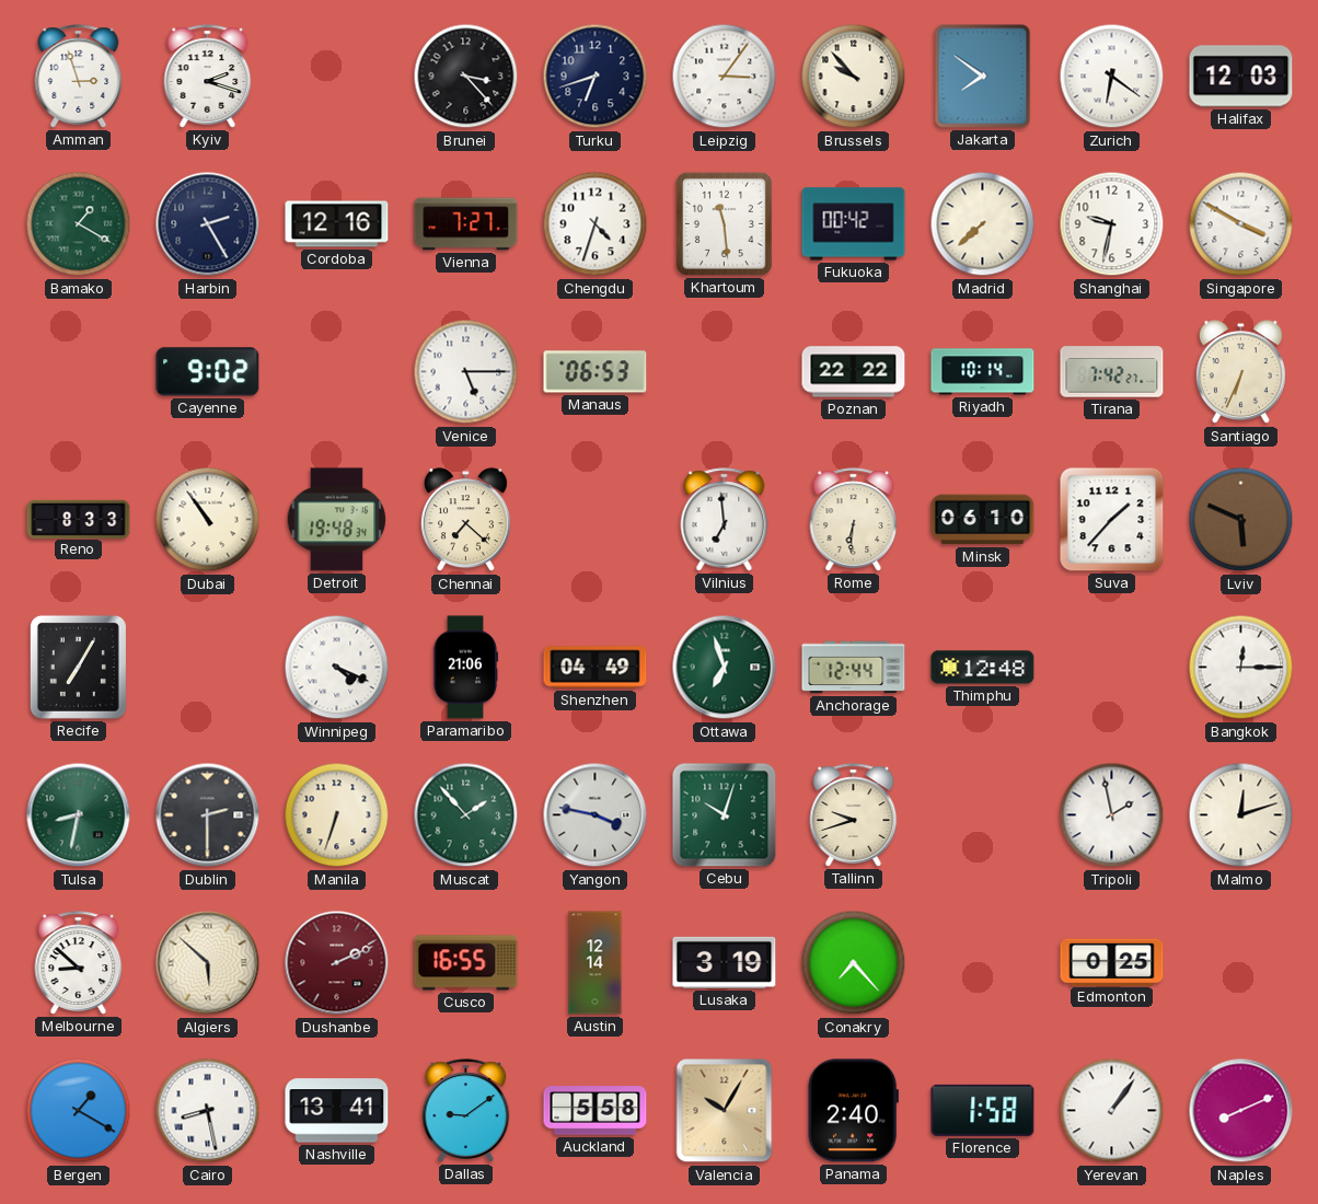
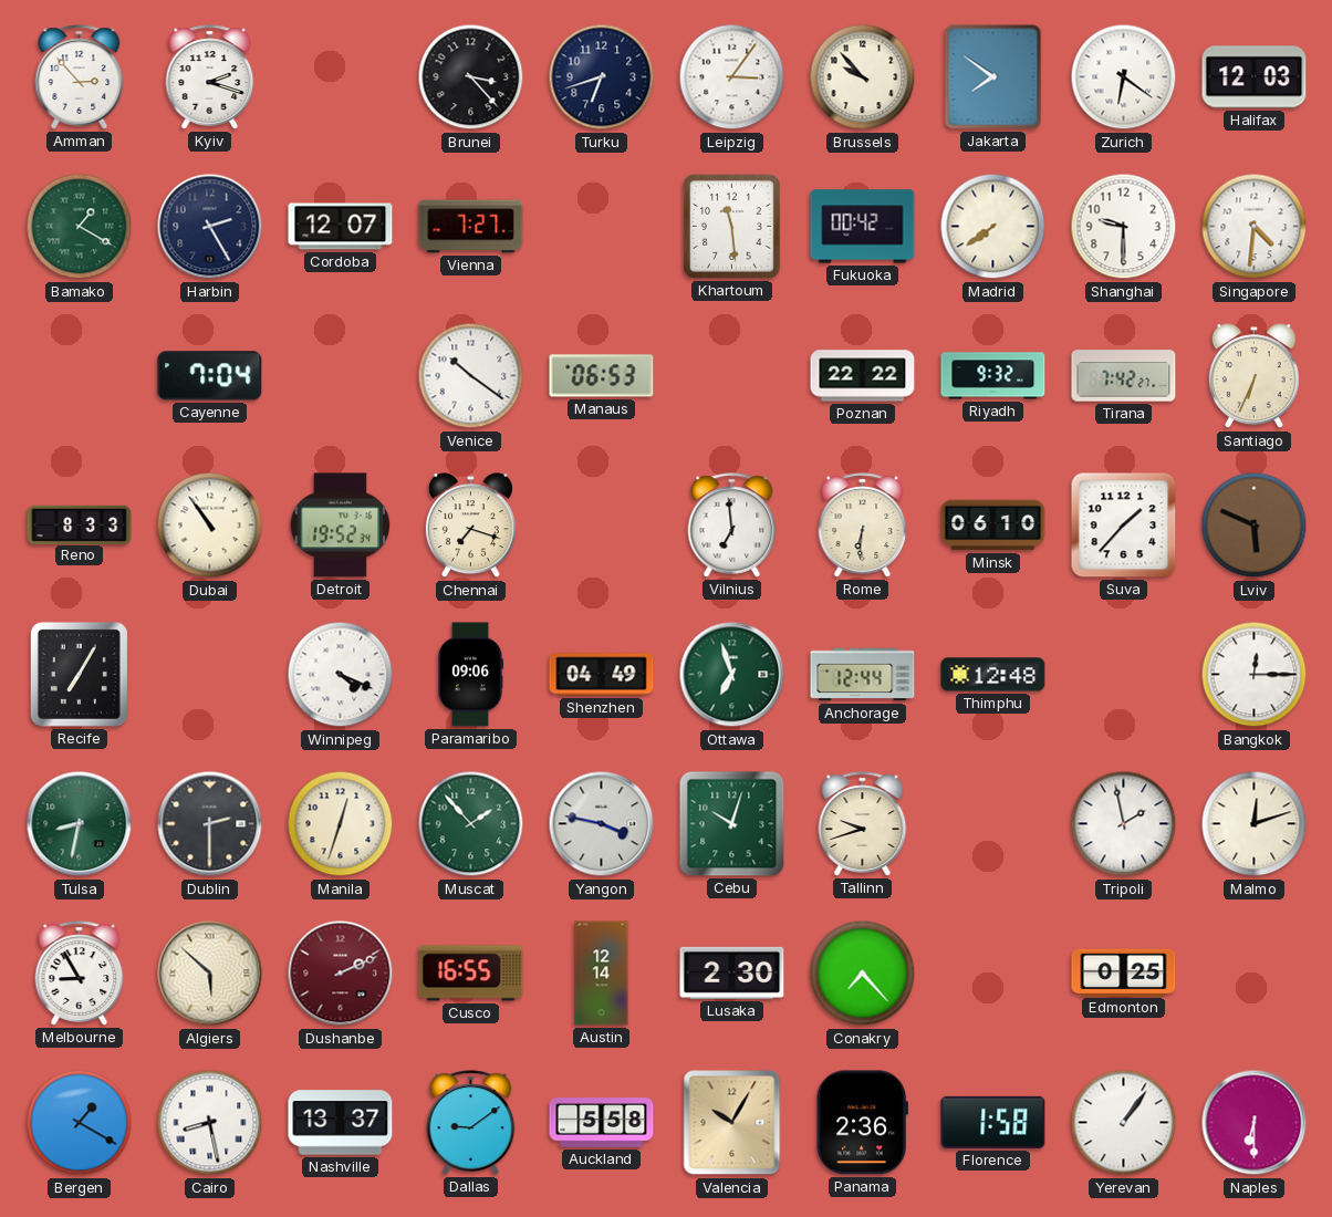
Amman: 2:57 -> 2:53 (80, 77)
Cordoba: 12:16 -> 12:07 (341, 227)
Chengdu: 4:33 -> none (596, 224)
Madrid: 7:38 -> 7:39 (993, 227)
Shanghai: 9:32 -> 9:30 (1124, 227)
Singapore: 3:50 -> 4:31 (1255, 227)
Cayenne: 9:02 -> 7:04 (210, 376)
Venice: 5:15 -> 10:21 (471, 376)
Riyadh: 10:14 -> 9:32 (993, 376)
Detroit: 19:48 -> 19:52 (341, 526)
Chennai: 7:22 -> 7:18 (470, 526)
Paramaribo: 21:06 -> 09:06 (470, 675)
Manila: 6:33 -> 12:33 (341, 824)
Melbourne: 8:52 -> 8:55 (80, 974)
Lusaka: 3:19 -> 2:30 (732, 972)
Nashville: 13:41 -> 13:37 (341, 1123)
Panama: 2:40 -> 2:36 (862, 1123)
Naples: 8:11 -> 6:30 (1255, 1123)
